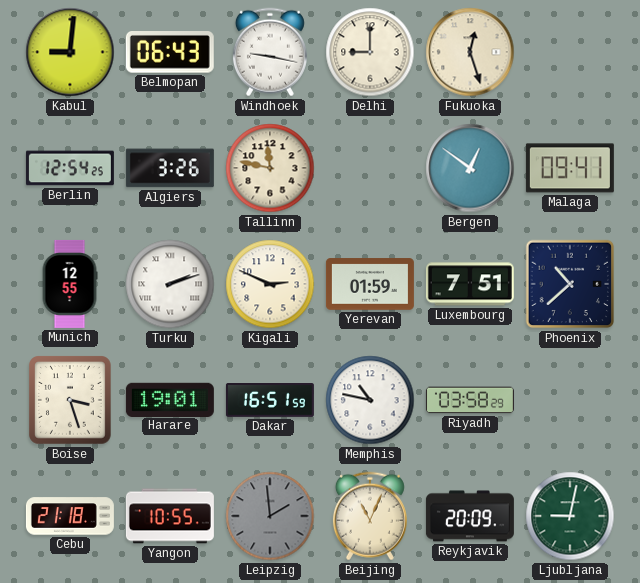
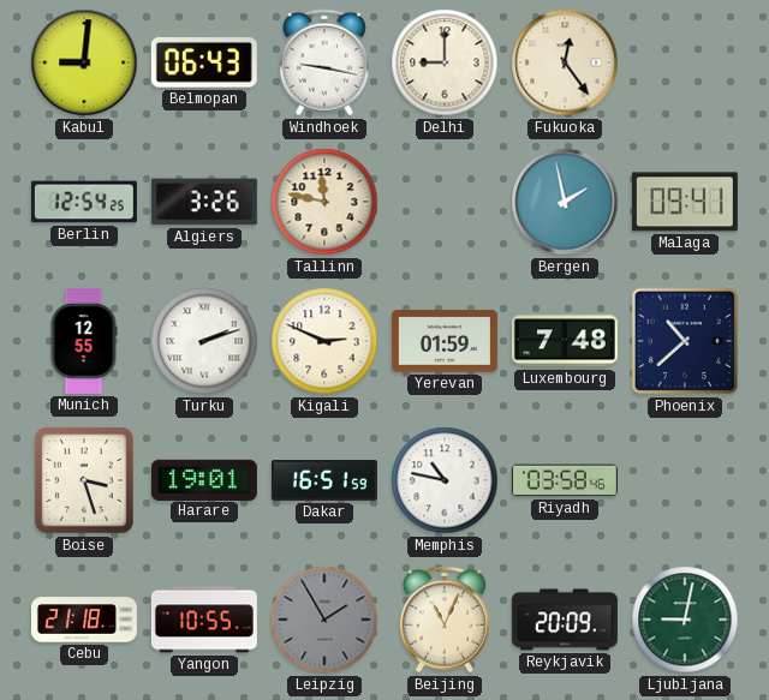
Fukuoka: 12:27 -> 12:24 (565, 62)
Bergen: 12:51 -> 1:58 (565, 202)
Luxembourg: 7:51 -> 7:48 (565, 341)
Riyadh: 03:58:29 -> 03:58:46 (565, 480)
Leipzig: 1:59 -> 1:55 (324, 620)
